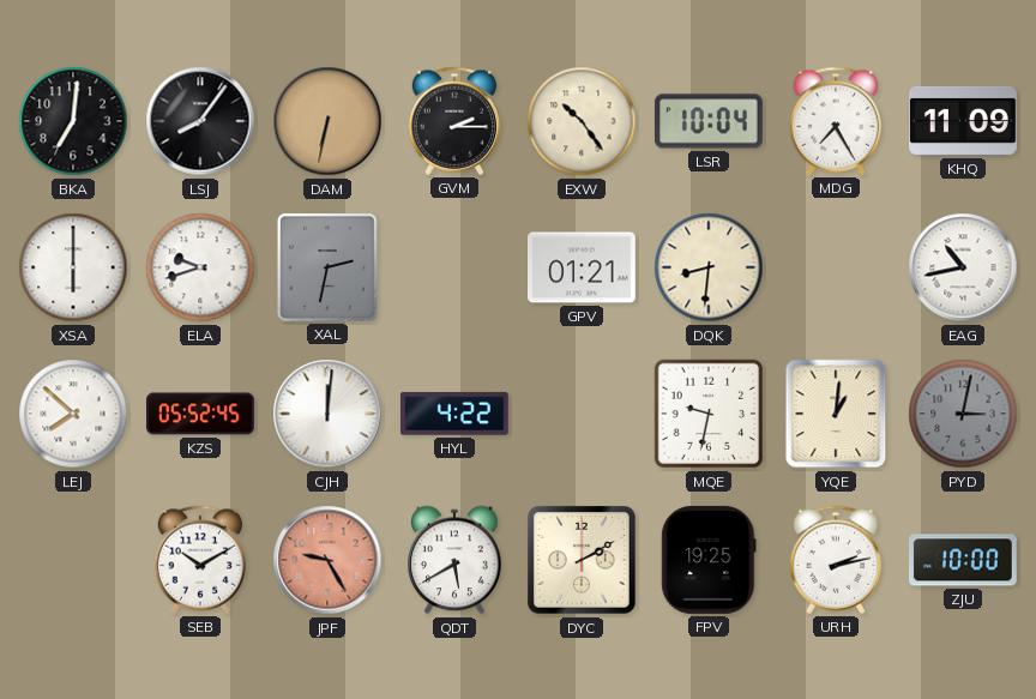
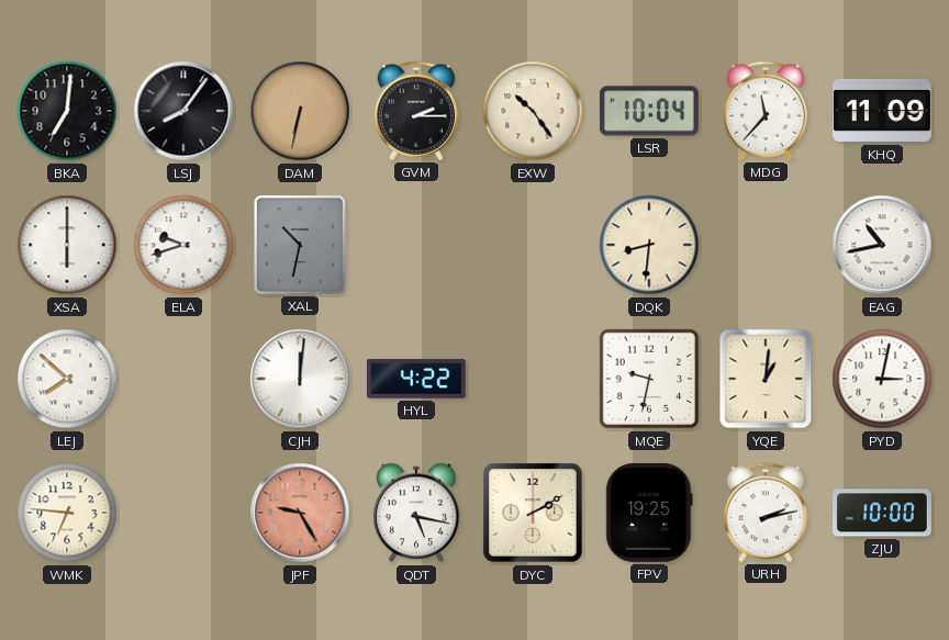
MDG: 7:25 -> 11:37 (766, 111)
XAL: 2:32 -> 10:32 (300, 245)
GPV: 01:21 -> none (583, 267)
KZS: 05:52 -> none (201, 414)
PYD dial: grey -> white (882, 379)
WMK: none -> 6:46 (67, 513)
SEB: 10:10 -> none (200, 560)
QDT: 5:40 -> 5:17 (417, 513)
